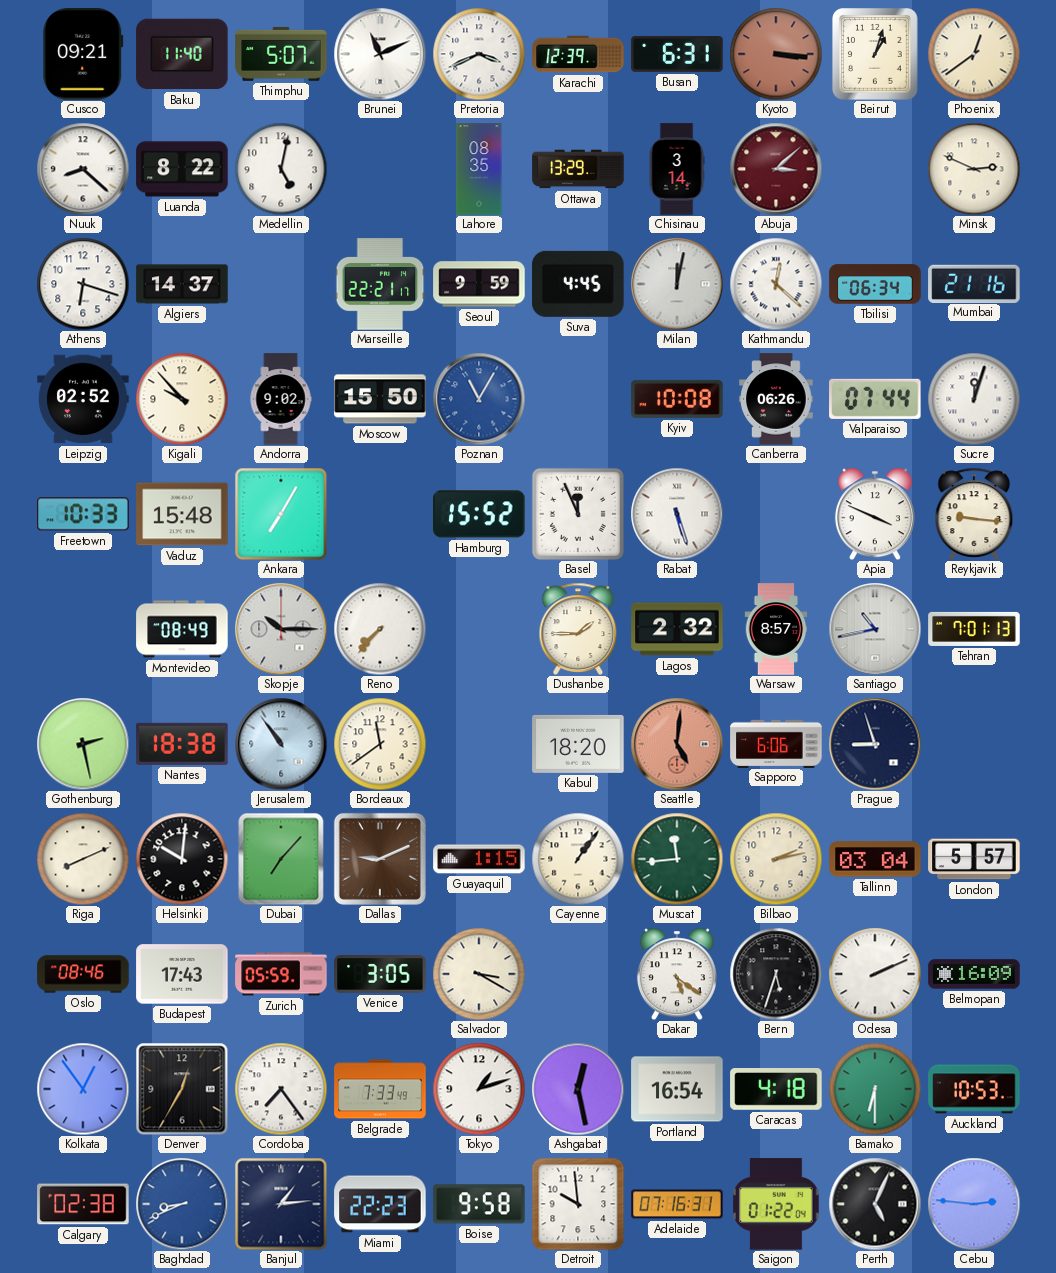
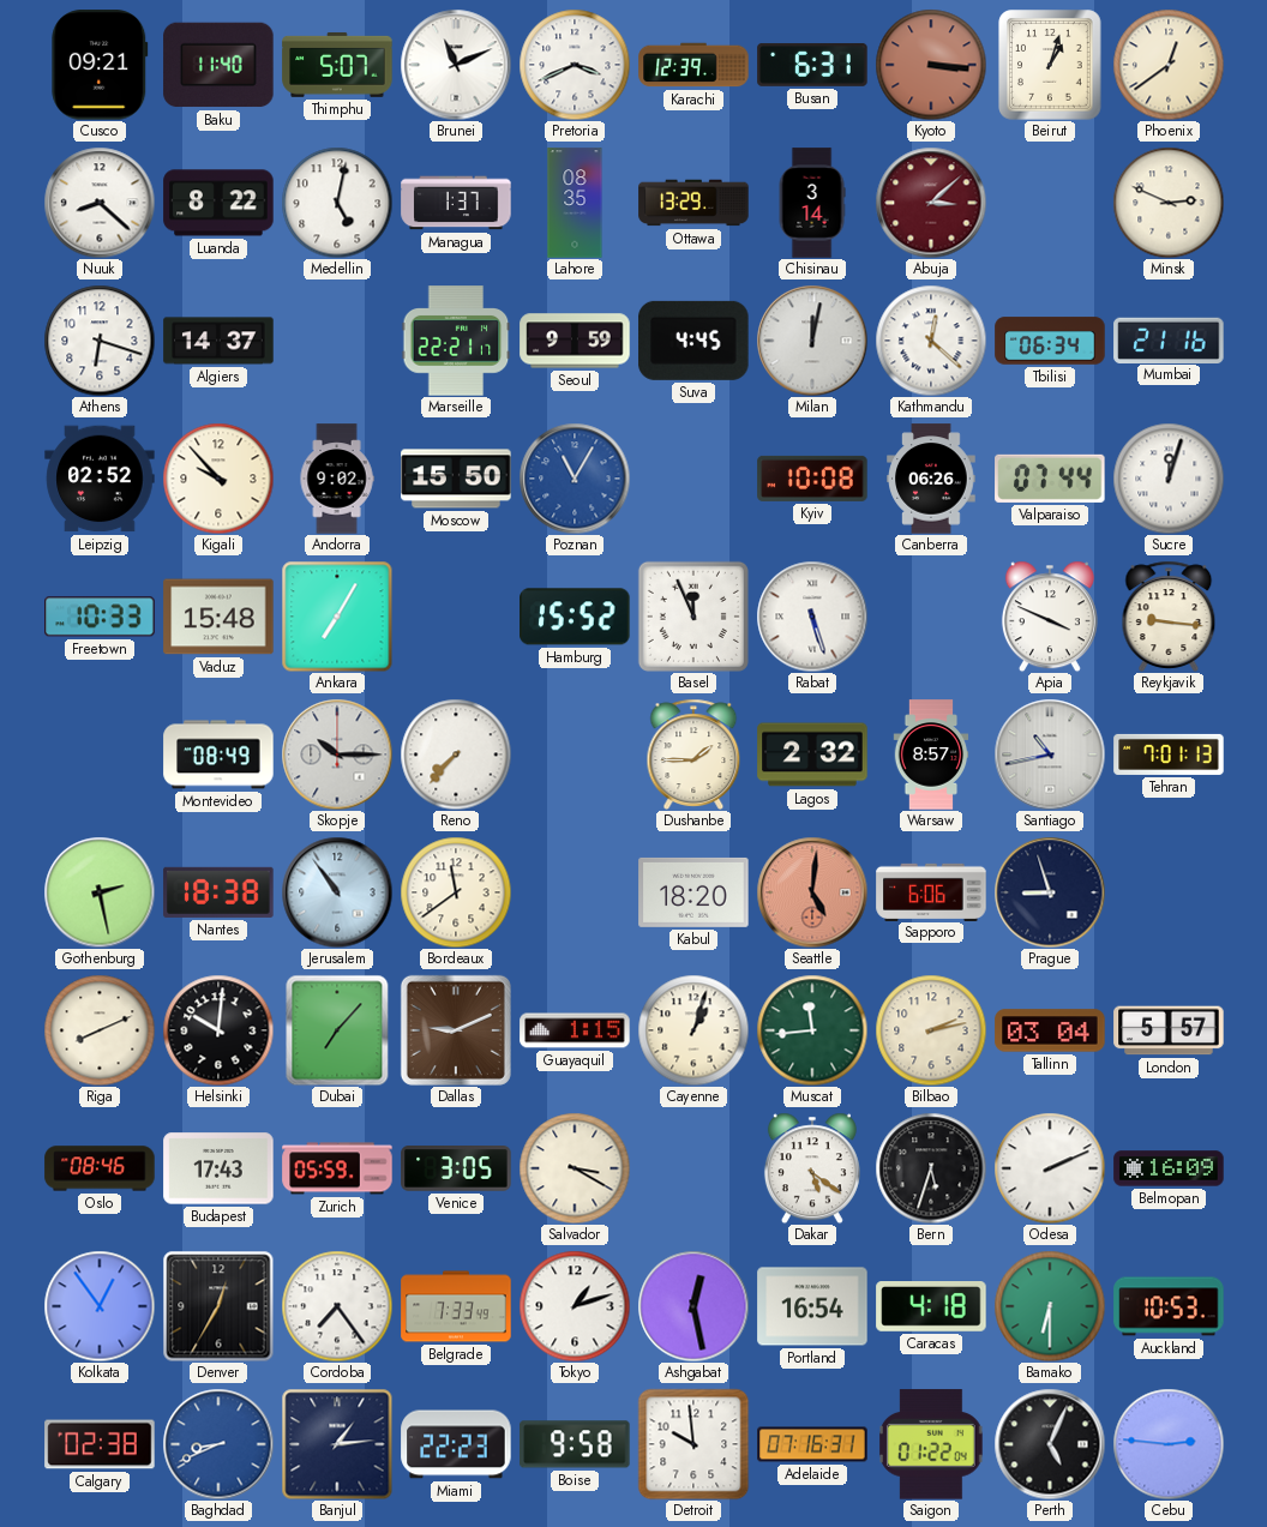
Managua: none -> 1:37 (456, 203)
Cayenne: 1:06 -> 1:03 (693, 1030)
